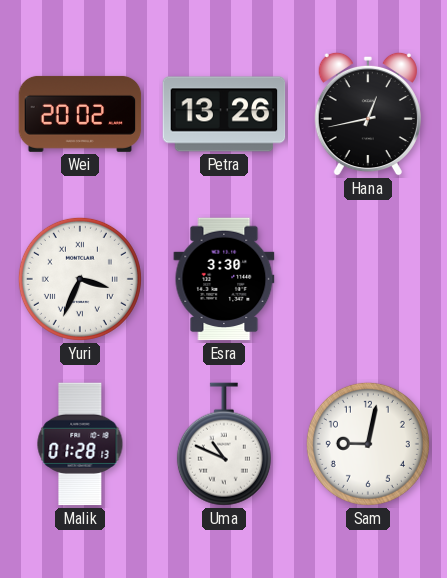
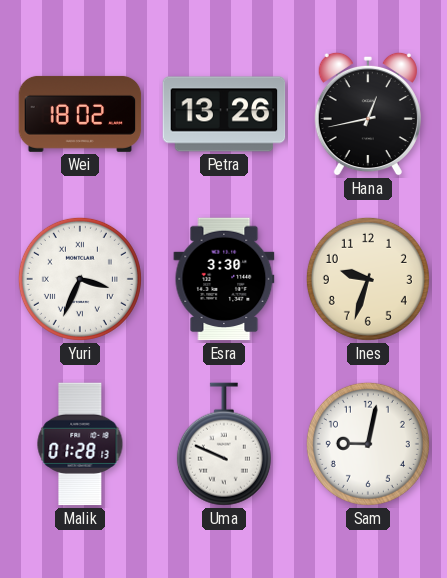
Wei: 20:02 -> 18:02 (80, 114)
Ines: none -> 9:33 (368, 279)
Uma: 10:49 -> 9:49 (224, 444)
